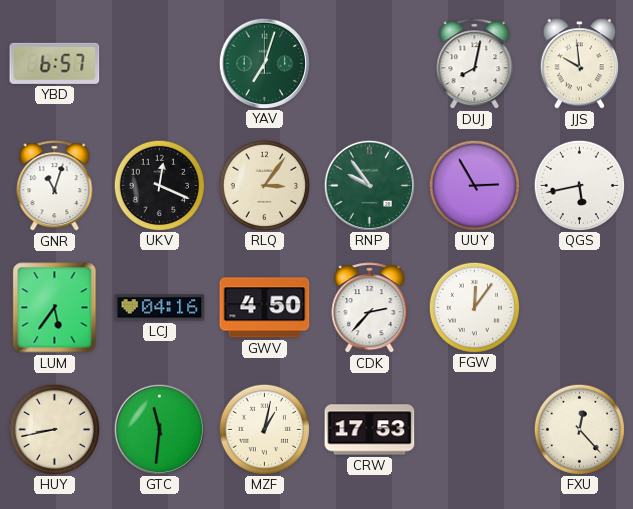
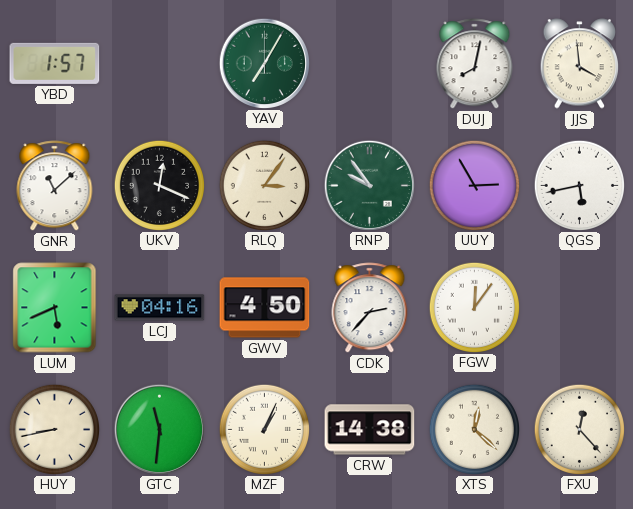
YBD: 6:57 -> 1:57 (55, 63)
YAV: 7:03 -> 7:05 (264, 63)
JJS: 9:59 -> 3:59 (579, 64)
GNR: 11:03 -> 11:08 (55, 186)
LUM: 5:36 -> 5:41 (55, 308)
MZF: 1:02 -> 1:04 (264, 429)
CRW: 17:53 -> 14:38 (370, 430)
XTS: none -> 12:22 (474, 429)
